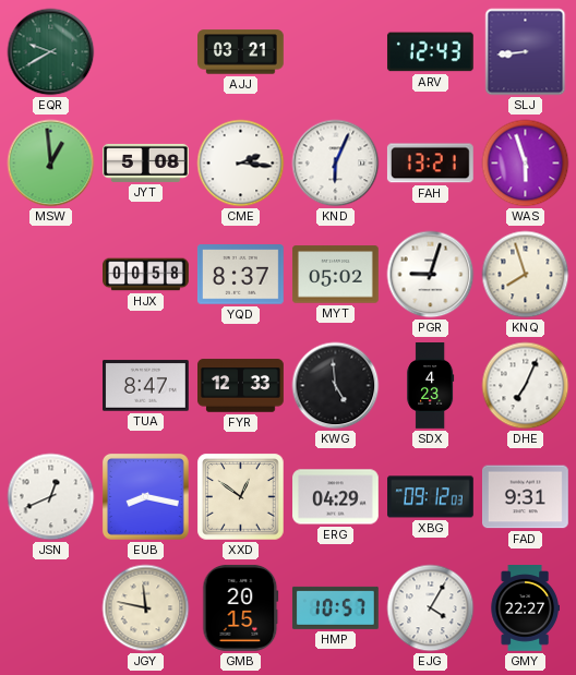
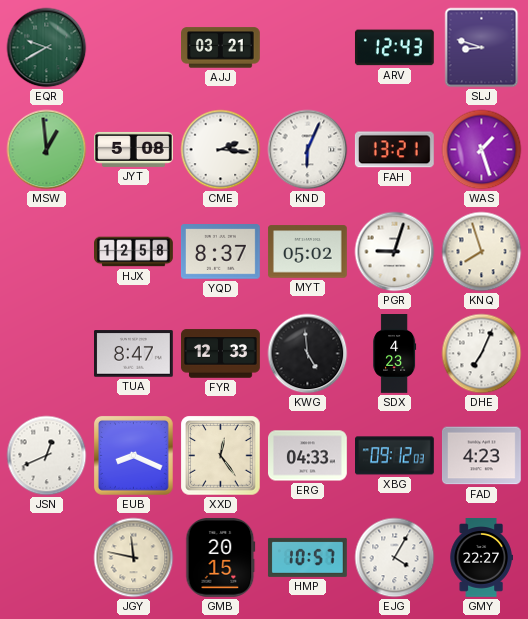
SLJ: 8:44 -> 8:48 (482, 48)
WAS: 5:57 -> 1:27 (482, 150)
HJX: 00:58 -> 12:58 (134, 252)
EUB: 8:17 -> 8:19 (133, 455)
XXD: 12:51 -> 12:24 (221, 456)
ERG: 04:29 -> 04:33 (308, 456)
FAD: 9:31 -> 4:23 (482, 456)
